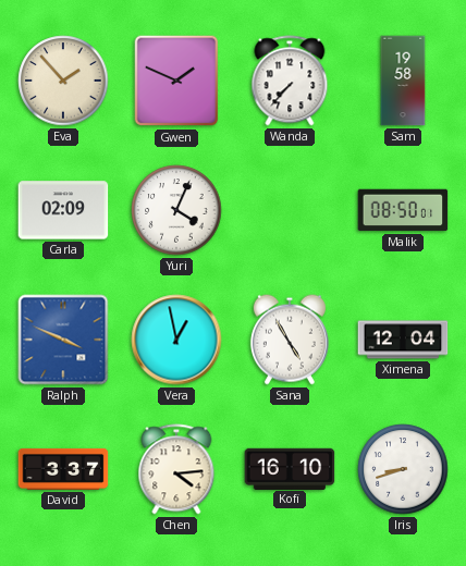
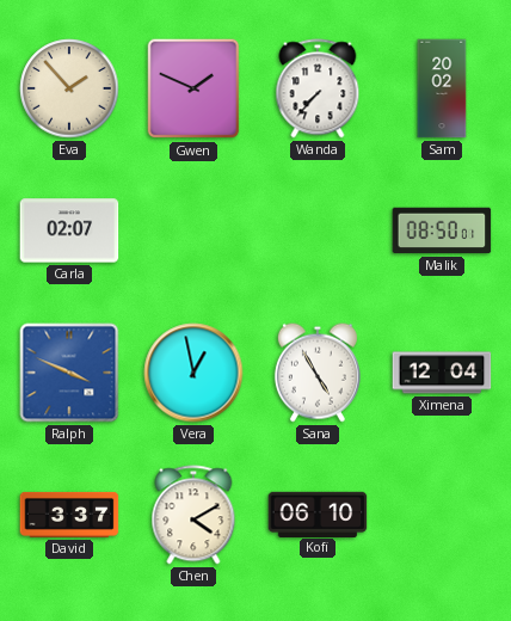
Sam: 19:58 -> 20:02 (442, 88)
Carla: 02:09 -> 02:07 (69, 230)
Yuri: 4:04 -> none (176, 210)
Chen: 4:14 -> 4:10 (193, 515)
Kofi: 16:10 -> 06:10 (318, 514)
Iris: 8:42 -> none (403, 469)
